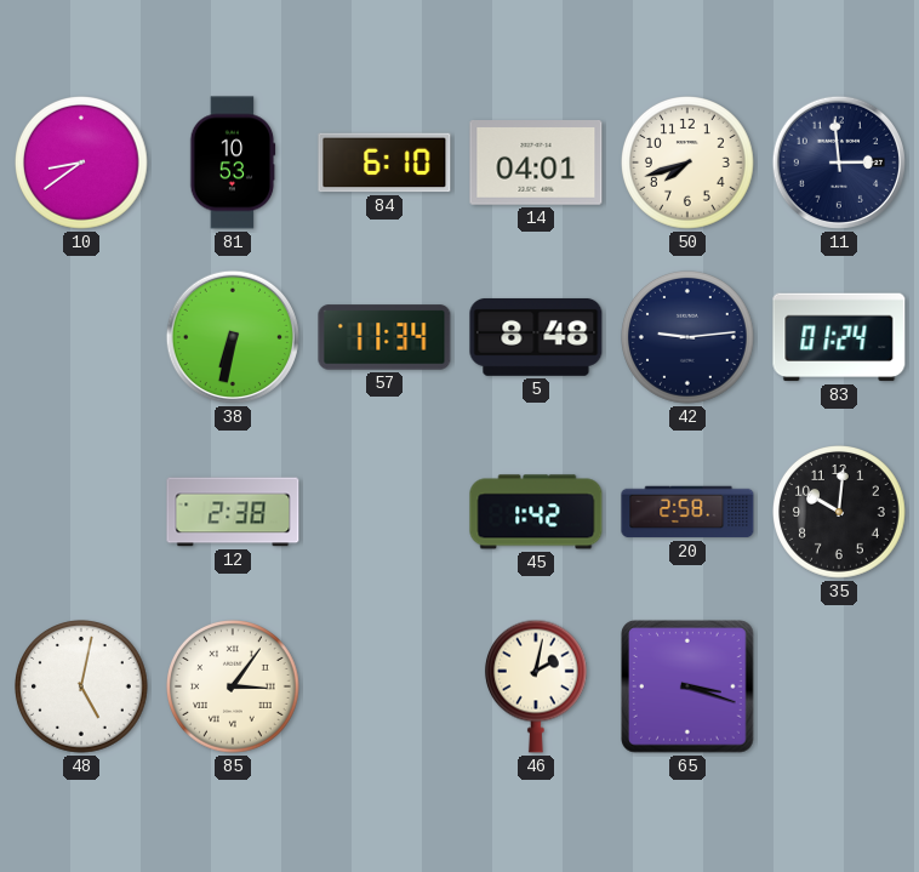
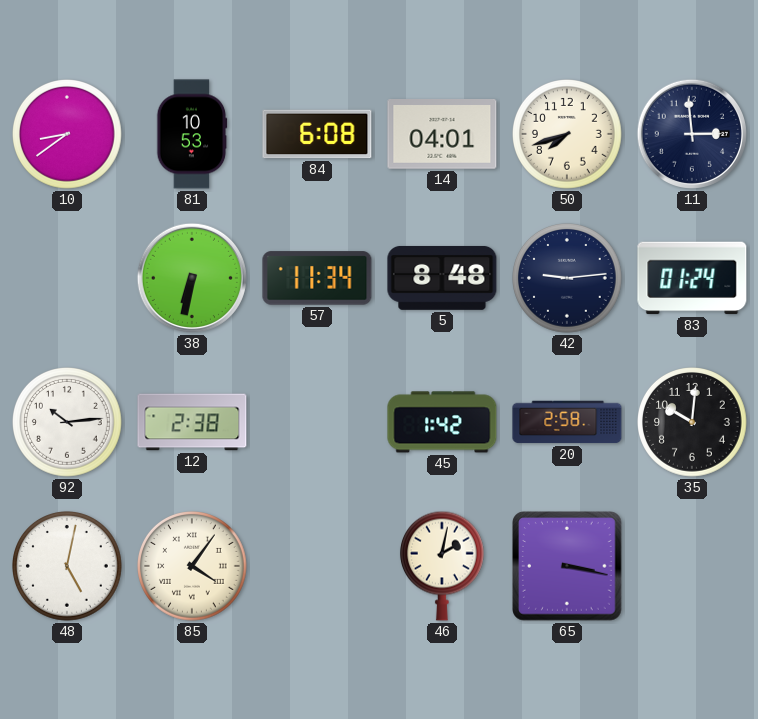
84: 6:10 -> 6:08 (317, 134)
92: none -> 10:14 (68, 423)
85: 3:06 -> 4:06 (193, 567)
65: 3:18 -> 3:17 (568, 567)
